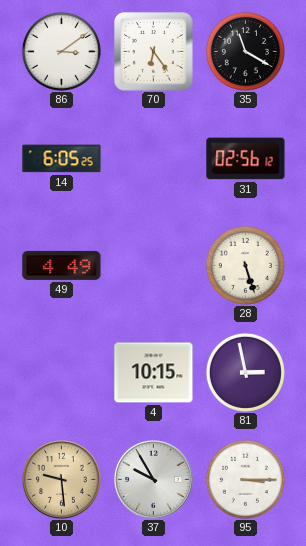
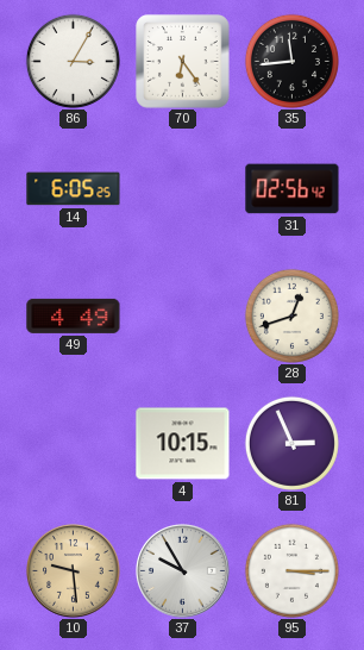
86: 3:09 -> 3:05 (73, 61)
35: 11:20 -> 11:44 (291, 61)
31: 02:56:12 -> 02:56:42 (293, 189)
28: 5:27 -> 12:42 (291, 315)
81: 2:58 -> 2:56 (291, 443)
